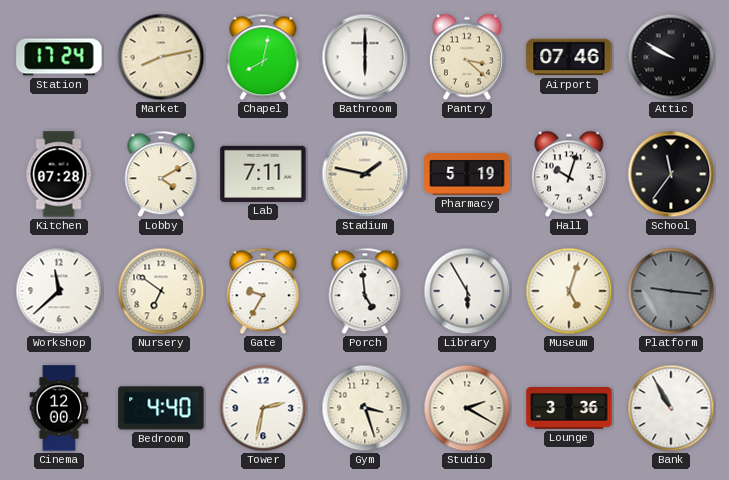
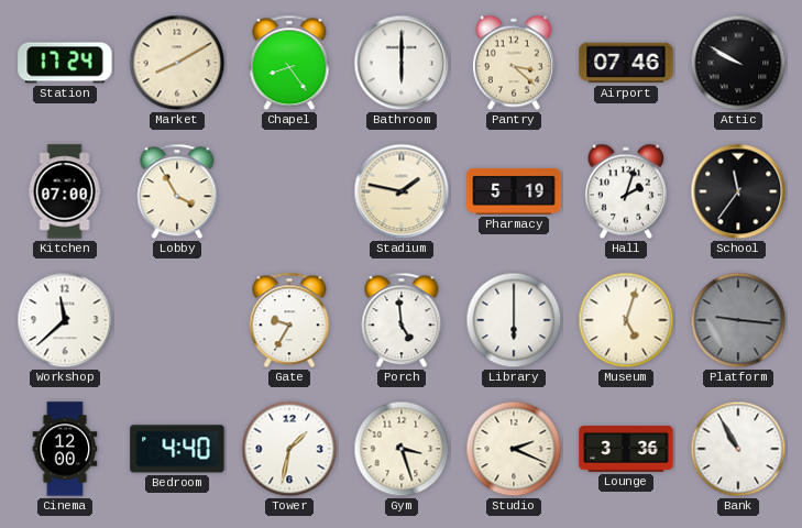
Market: 8:13 -> 8:10 (177, 63)
Chapel: 8:02 -> 8:24 (289, 63)
Kitchen: 07:28 -> 07:00 (65, 191)
Lobby: 4:10 -> 3:55 (177, 191)
Lab: 7:11 -> none (263, 174)
Hall: 10:03 -> 2:03 (626, 191)
Nursery: 6:51 -> none (161, 291)
Library: 5:55 -> 6:00 (514, 320)
Tower: 2:32 -> 1:32 (289, 449)
Studio: 2:20 -> 2:19 (514, 449)
